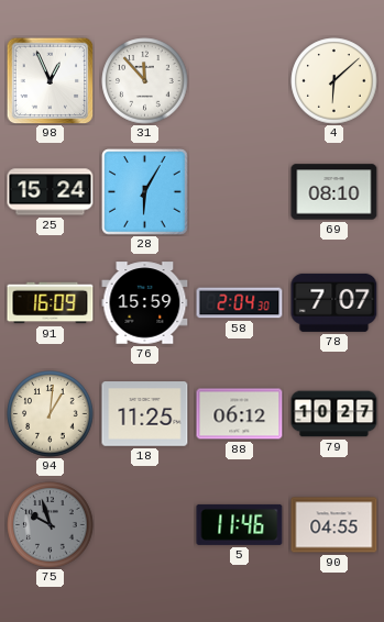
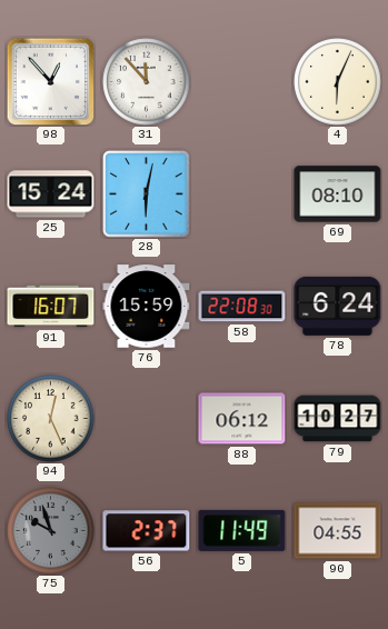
98: 12:56 -> 12:53 (50, 81)
4: 6:08 -> 6:04 (338, 82)
28: 6:05 -> 6:02 (147, 194)
91: 16:09 -> 16:07 (51, 307)
58: 2:04 -> 22:08 (242, 307)
78: 7:07 -> 6:24 (338, 306)
94: 1:01 -> 12:26 (51, 419)
18: 11:25 -> none (145, 414)
56: none -> 2:37 (147, 531)
5: 11:46 -> 11:49 (242, 530)
